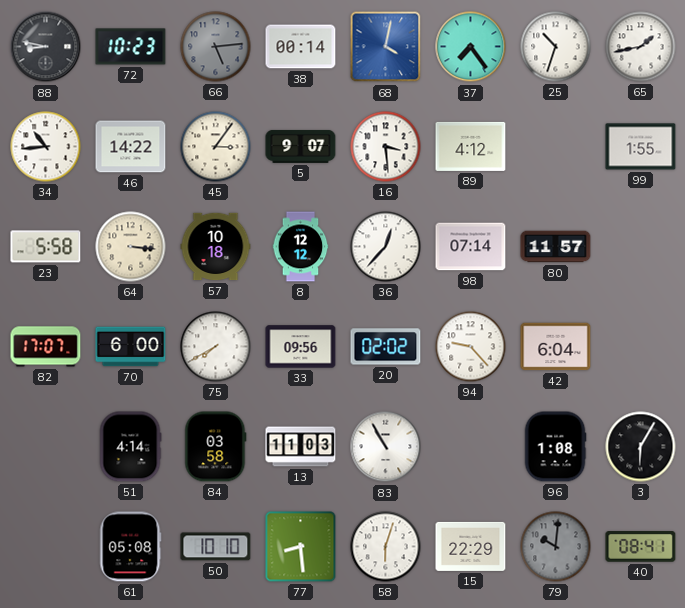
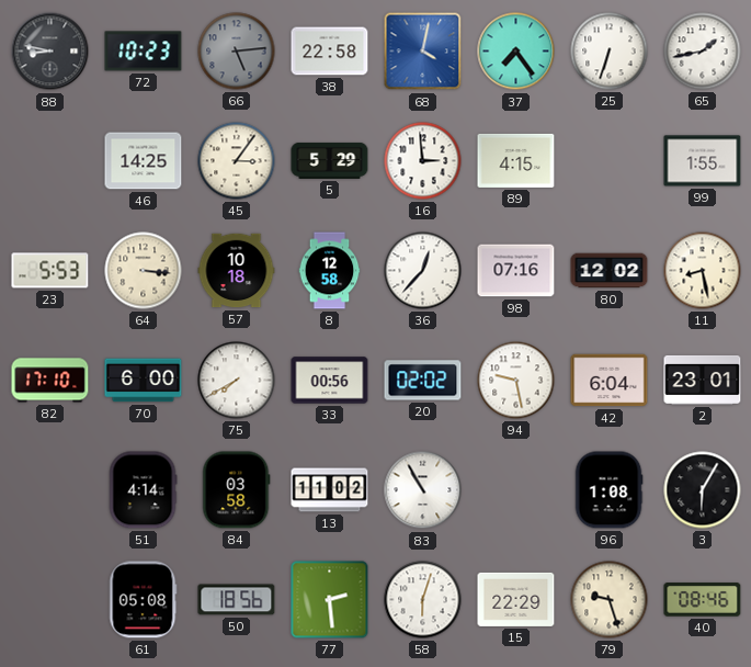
38: 00:14 -> 22:58 (330, 52)
25: 10:33 -> 6:33 (610, 52)
34: 10:44 -> none (46, 147)
46: 14:22 -> 14:25 (144, 161)
5: 9:07 -> 5:29 (330, 160)
16: 3:29 -> 2:59 (423, 161)
89: 4:12 -> 4:15 (516, 160)
23: 5:58 -> 5:53 (50, 271)
8: 12:12 -> 12:58 (330, 271)
98: 07:14 -> 07:16 (516, 271)
80: 11:57 -> 12:02 (610, 271)
11: none -> 8:28 (703, 271)
82: 17:07 -> 17:10 (50, 381)
33: 09:56 -> 00:56 (330, 381)
94: 9:23 -> 9:28 (516, 381)
2: none -> 23:01 (703, 380)
13: 11:03 -> 11:02 (330, 490)
50: 10:10 -> 18:56 (237, 600)
77: 8:29 -> 2:29 (330, 600)
79: 10:01 -> 9:27 (610, 600)
79 dial: grey -> cream (610, 600)
40: 08:41 -> 08:46 (703, 600)
